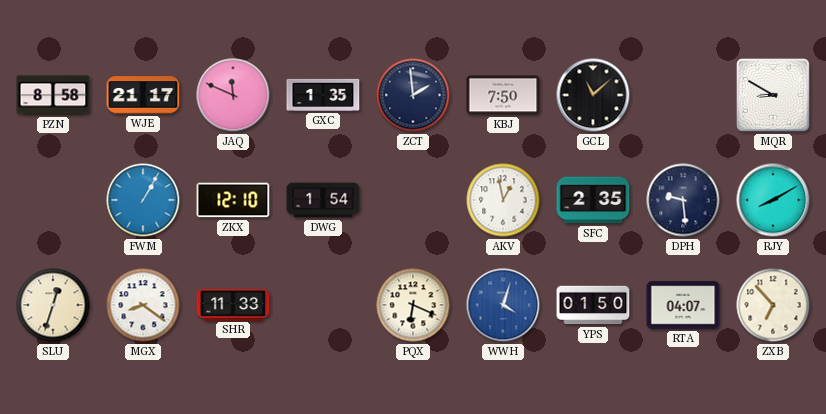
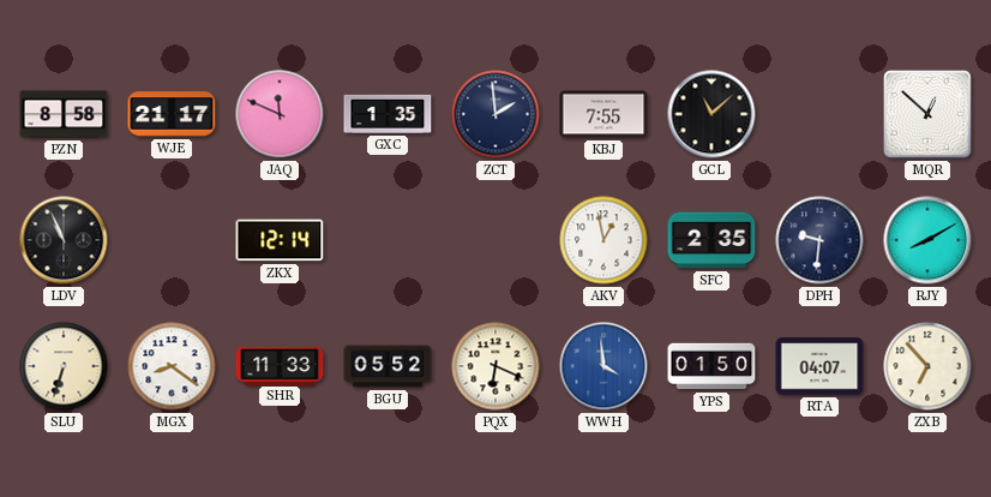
KBJ: 7:50 -> 7:55 (603, 114)
MQR: 8:50 -> 12:52 (927, 114)
LDV: none -> 10:56 (64, 240)
FWM: 1:05 -> none (143, 200)
ZKX: 12:10 -> 12:14 (280, 240)
DWG: 1:54 -> none (323, 200)
DPH: 9:29 -> 9:31 (819, 240)
SLU: 12:33 -> 6:33 (64, 366)
BGU: none -> 05:52 (388, 366)
WWH: 4:03 -> 3:59 (603, 366)
